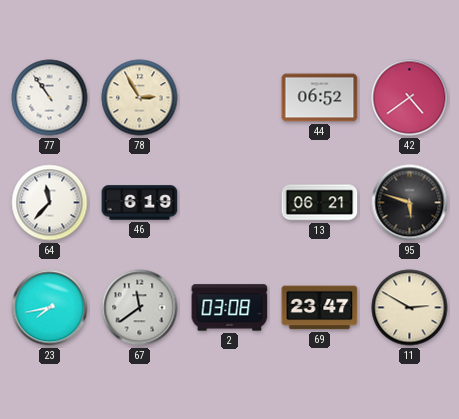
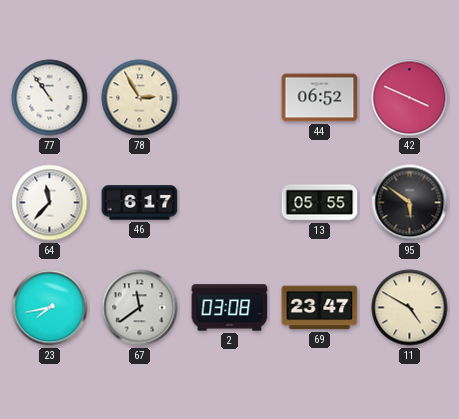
42: 4:39 -> 3:49 (410, 98)
46: 6:19 -> 6:17 (140, 203)
13: 06:21 -> 05:55 (320, 203)
95: 5:48 -> 5:51 (410, 203)
11: 2:50 -> 4:50 (410, 308)
